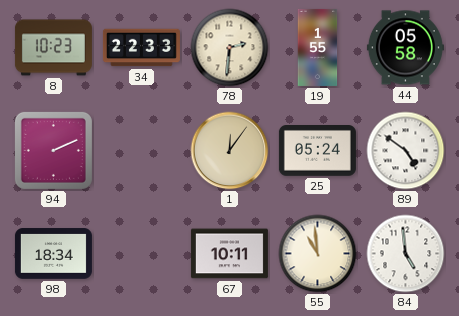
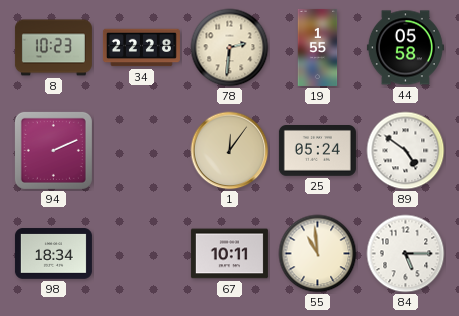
34: 22:33 -> 22:28 (141, 48)
84: 4:59 -> 5:15 (406, 254)
